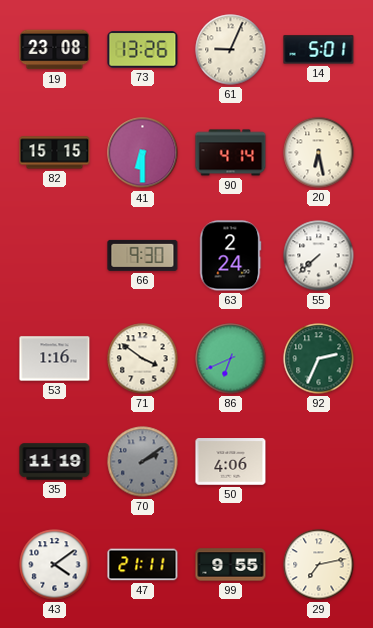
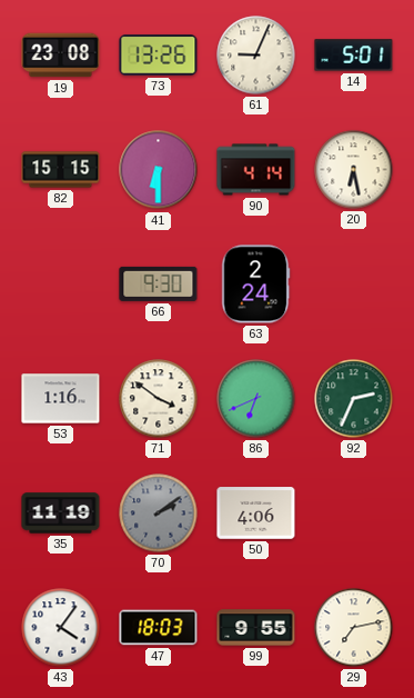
55: 7:38 -> none (319, 256)
43: 4:09 -> 4:06 (61, 628)
47: 21:11 -> 18:03 (159, 628)
